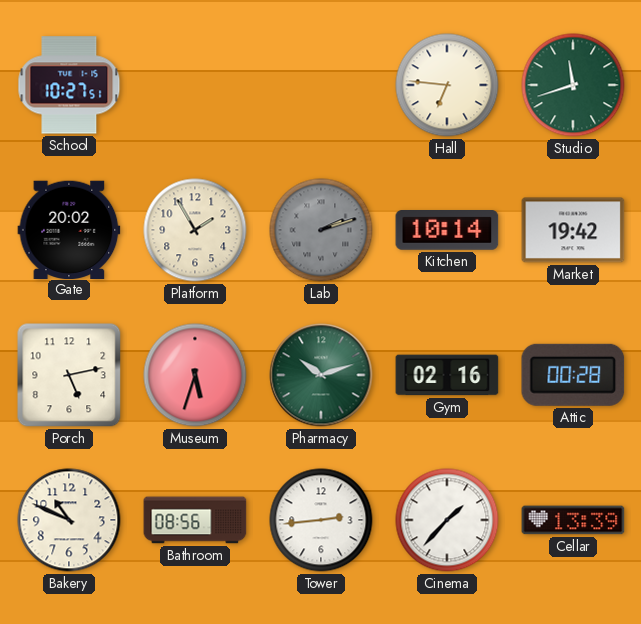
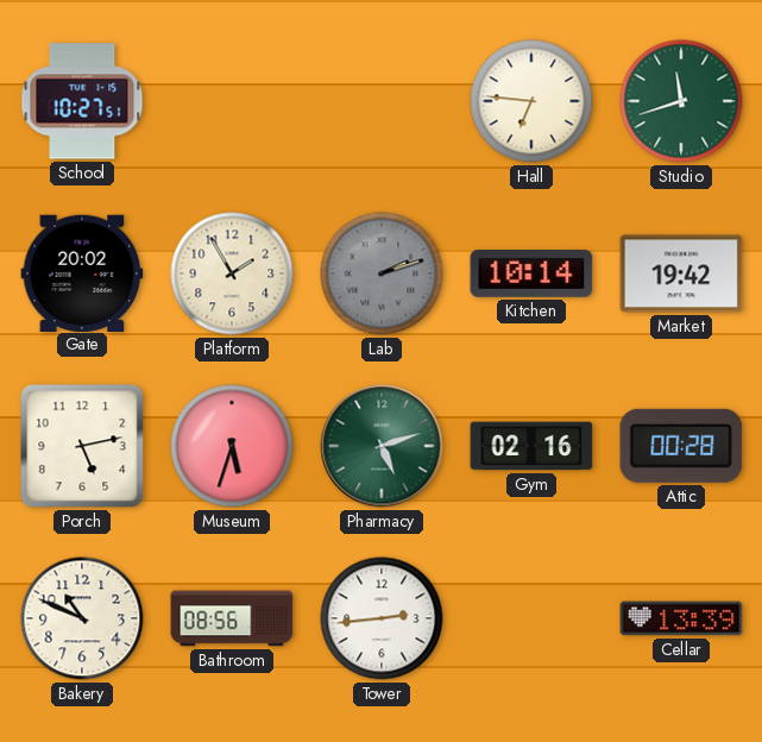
Pharmacy: 10:12 -> 5:12 (382, 446)
Cinema: 1:37 -> none (447, 520)
